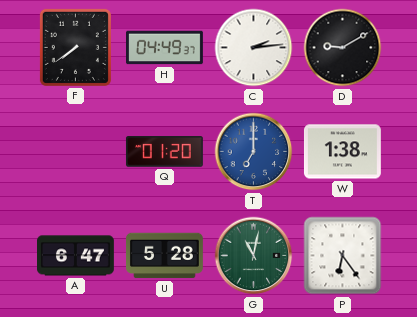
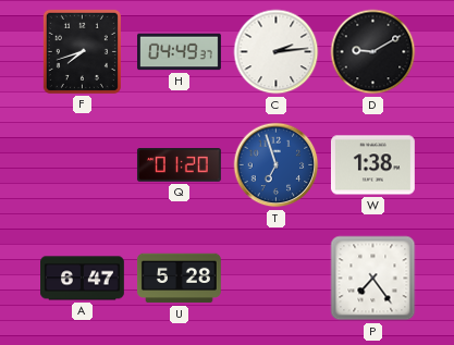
F: 7:39 -> 7:42 (82, 51)
T: 7:00 -> 6:57 (277, 165)
G: 11:02 -> none (254, 256)
P: 6:24 -> 7:24 (373, 279)
